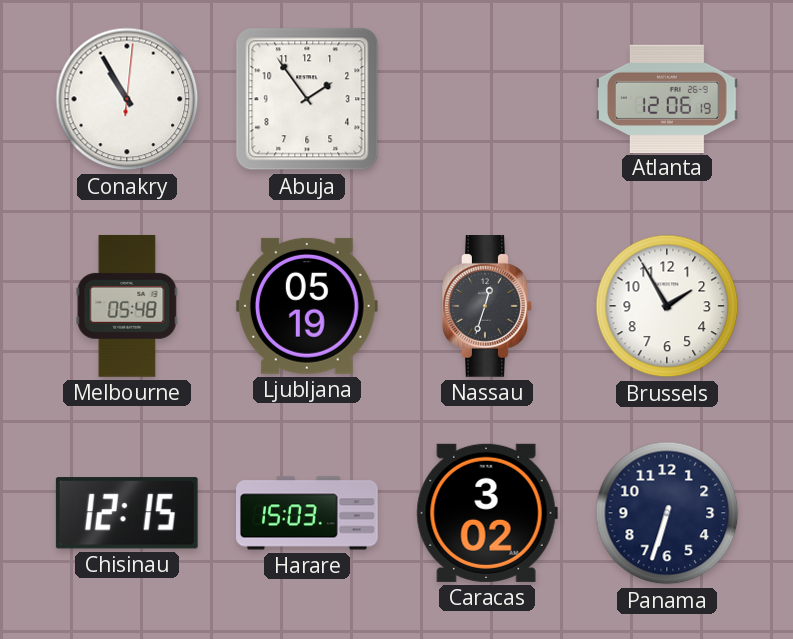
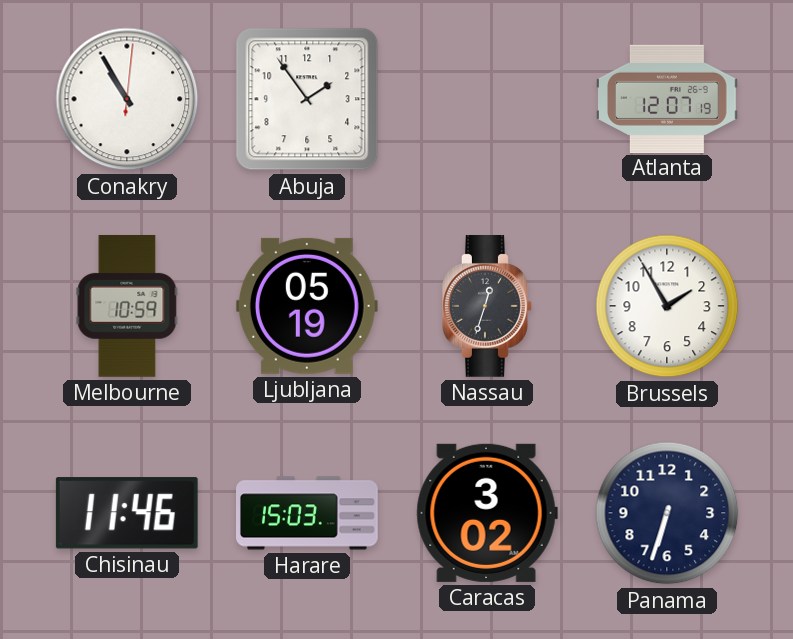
Atlanta: 12:06 -> 12:07 (668, 98)
Melbourne: 05:48 -> 10:59 (127, 306)
Chisinau: 12:15 -> 11:46 (127, 513)
